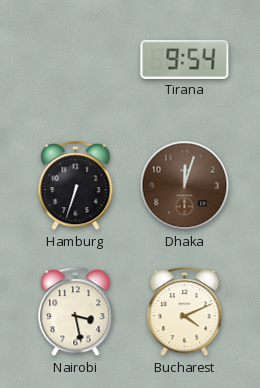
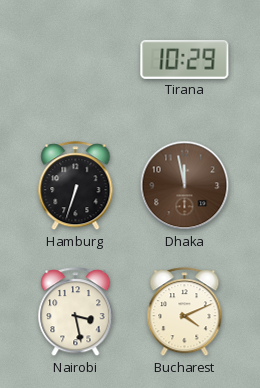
Tirana: 9:54 -> 10:29 (185, 59)
Dhaka: 12:03 -> 11:58 (185, 186)
